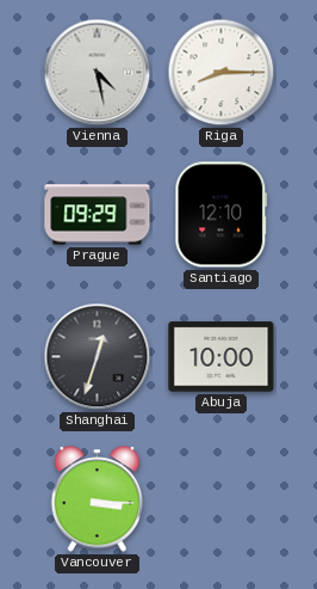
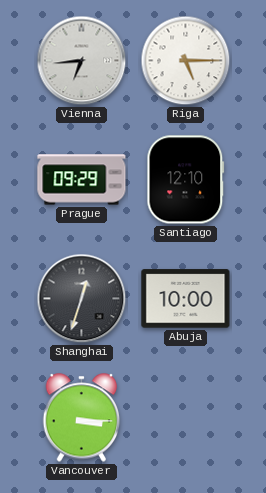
Vienna: 4:28 -> 6:44 (82, 61)
Riga: 8:15 -> 5:15 (186, 61)
